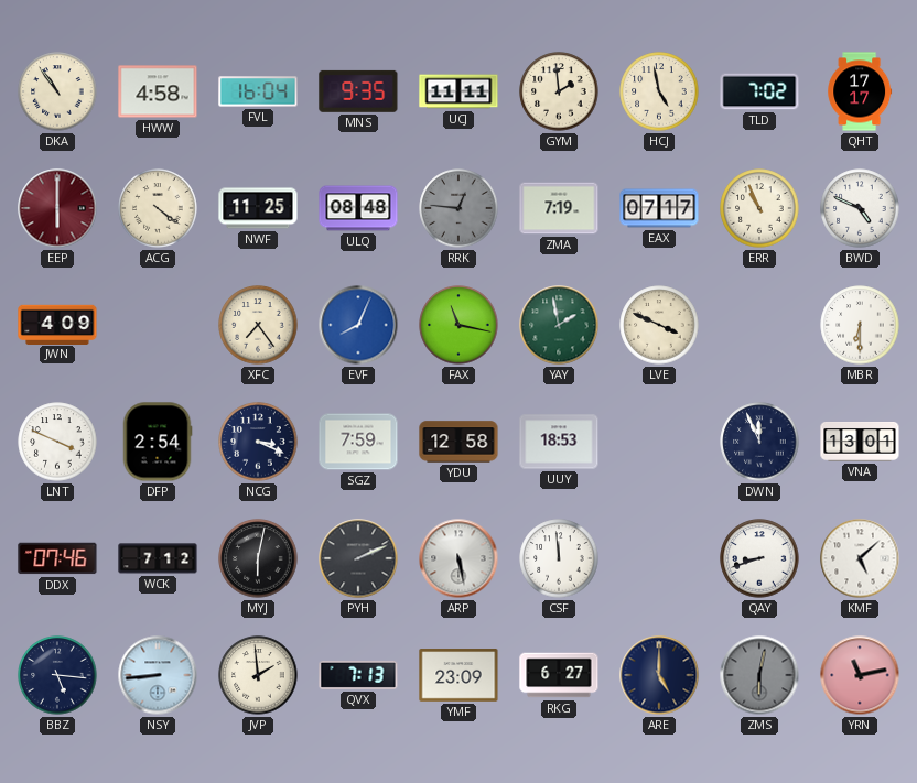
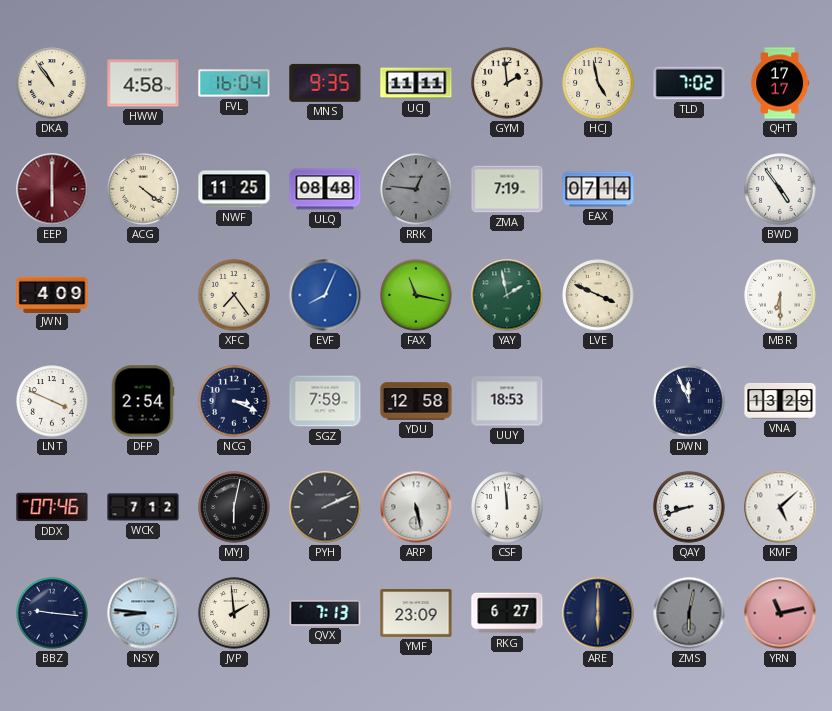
EAX: 07:17 -> 07:14 (598, 189)
ERR: 10:56 -> none (759, 208)
BWD: 4:49 -> 4:54 (780, 189)
VNA: 13:01 -> 13:29 (780, 402)
BBZ: 5:16 -> 9:16 (52, 613)
NSY: 8:44 -> 8:46 (143, 613)
ARE: 5:00 -> 6:00 (598, 613)
